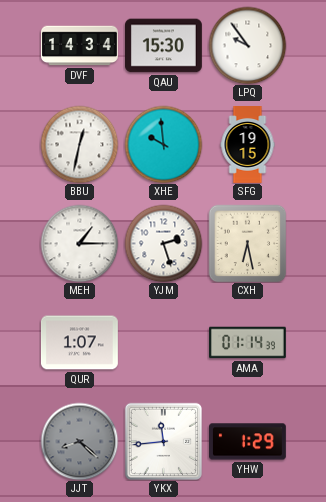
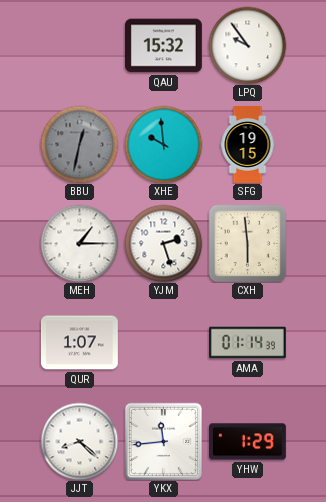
DVF: 14:34 -> none (80, 46)
QAU: 15:30 -> 15:32 (164, 46)
BBU dial: white -> grey (79, 144)
CXH: 6:28 -> 5:59 (247, 243)
JJT dial: grey -> white (79, 441)
